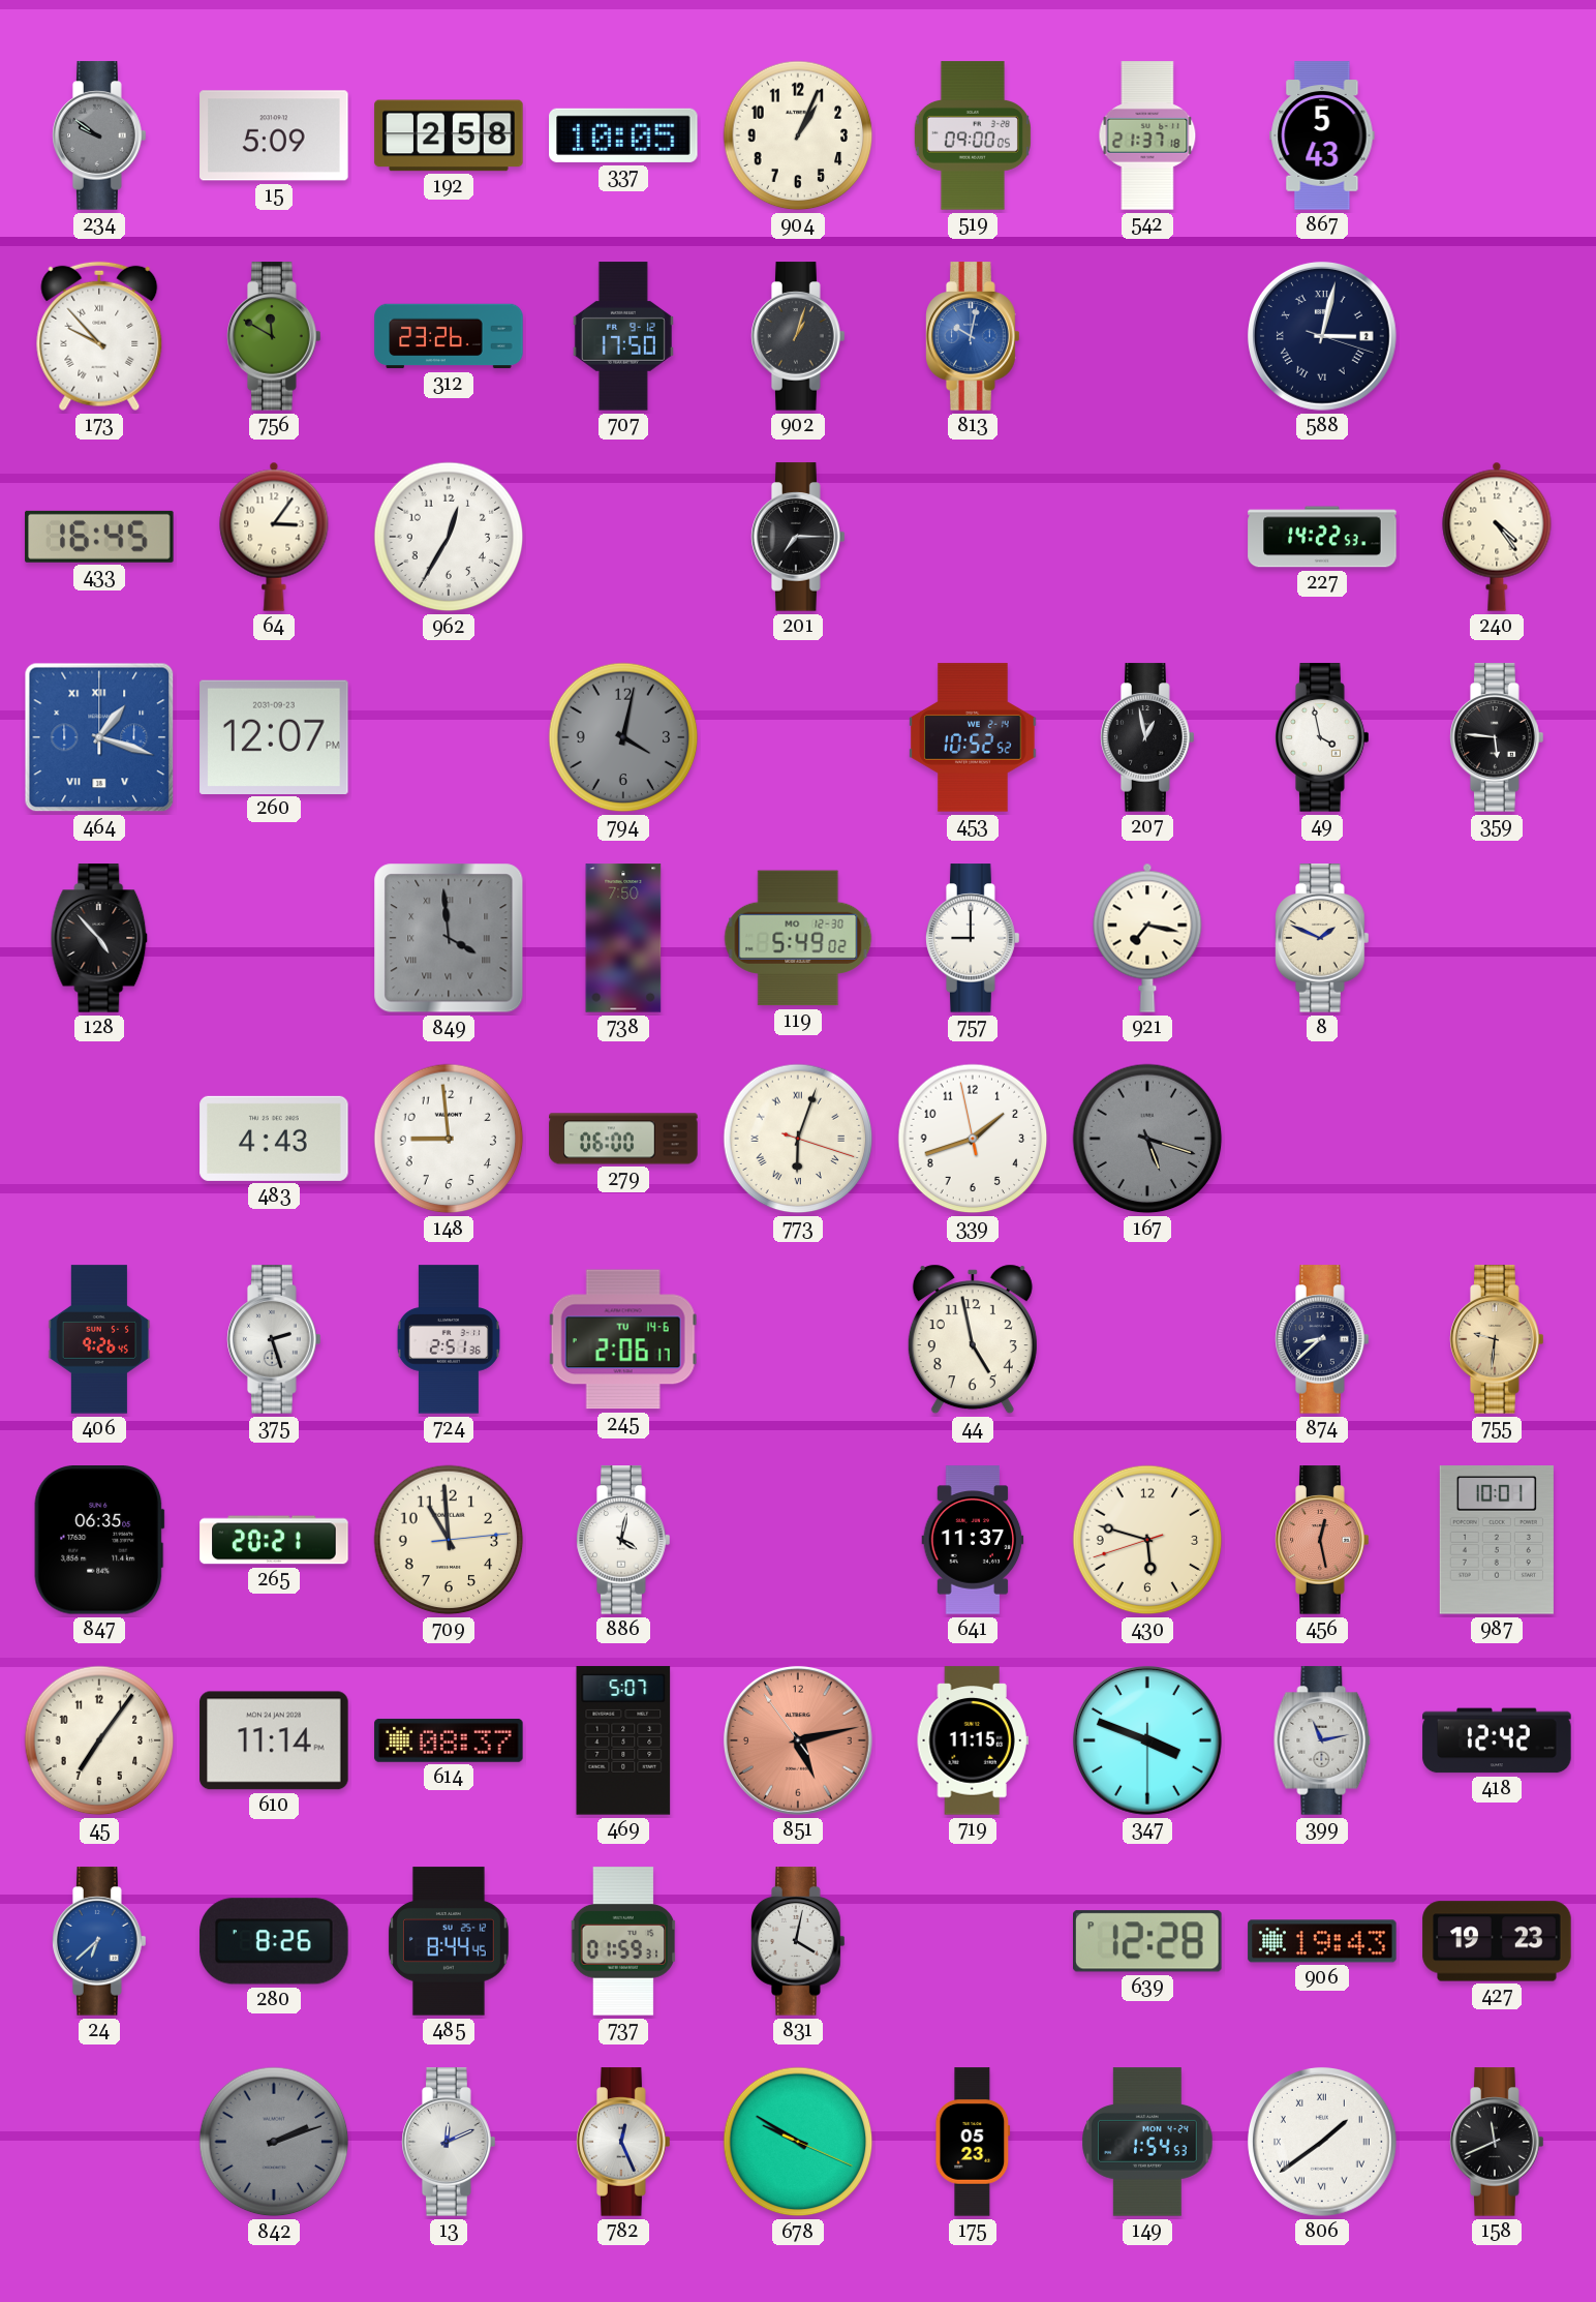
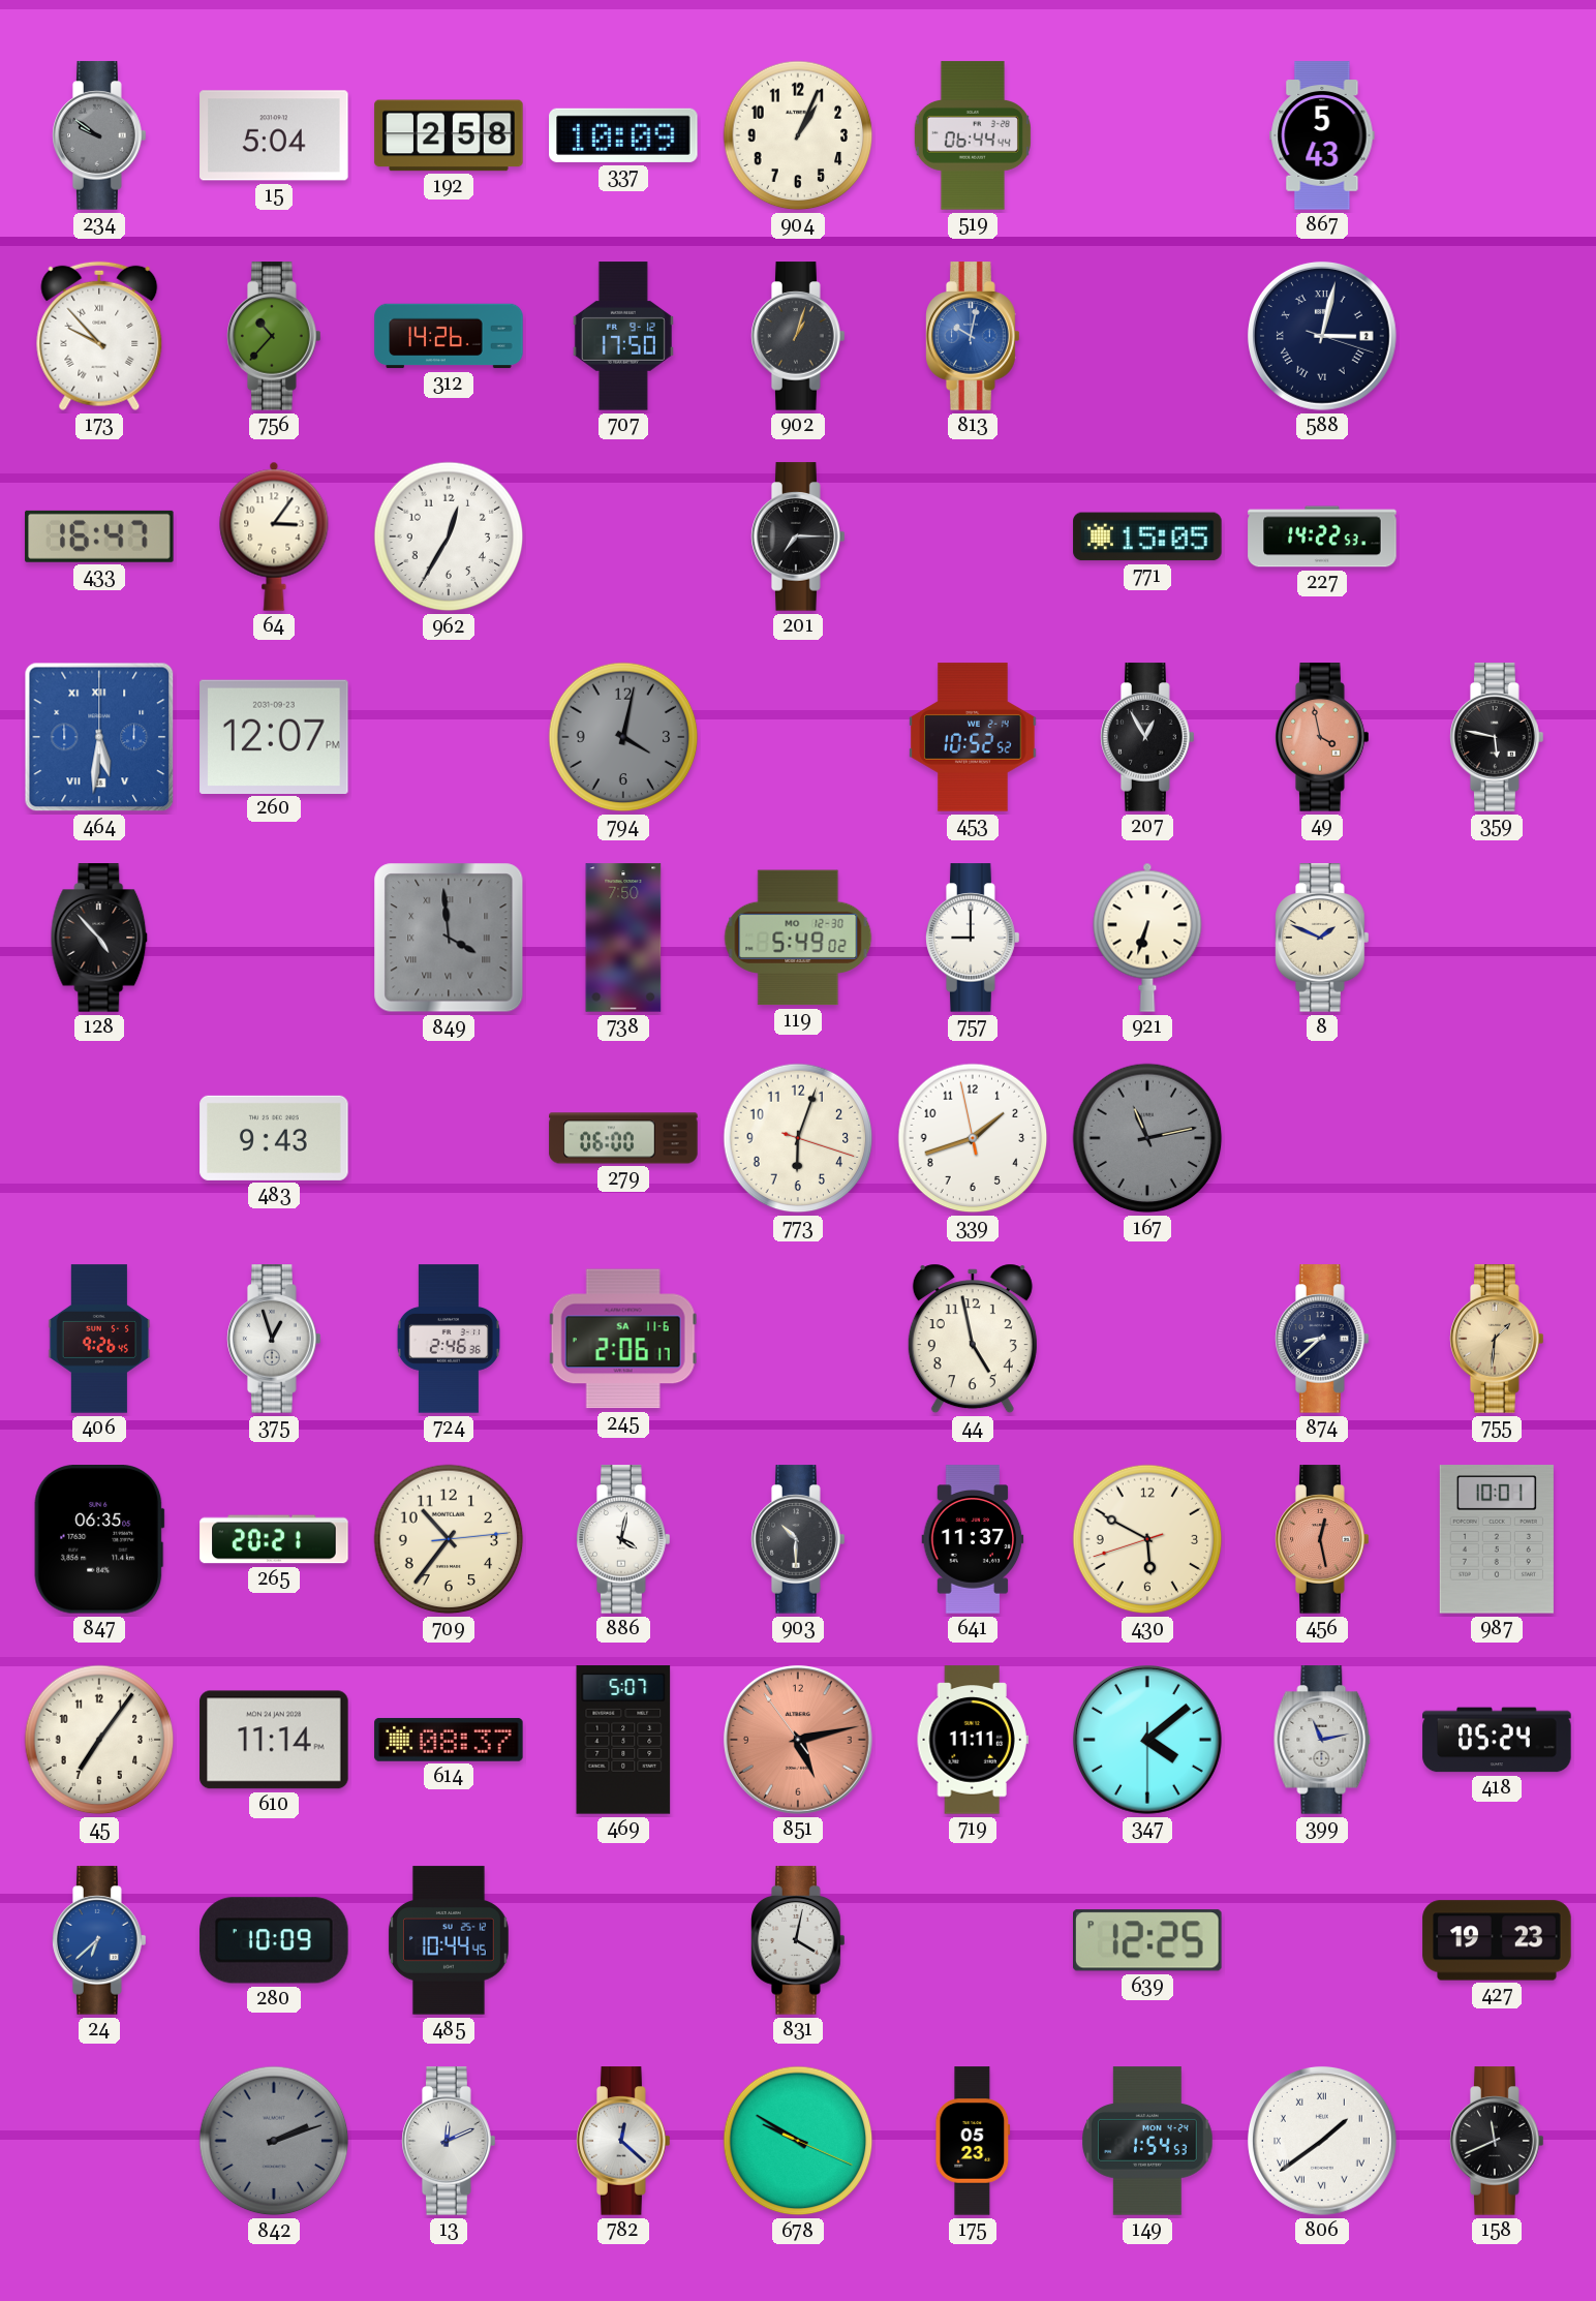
15: 5:09 -> 5:04 (274, 135)
337: 10:05 -> 10:09 (623, 135)
519: 09:00 -> 06:44 (973, 135)
542: 21:37 -> none (1147, 135)
756: 11:50 -> 10:37 (274, 336)
312: 23:26 -> 14:26 (449, 336)
433: 16:45 -> 16:47 (99, 536)
771: none -> 15:05 (1147, 536)
240: 4:24 -> none (1497, 537)
464: 1:18 -> 5:31 (99, 737)
207: 12:58 -> 12:55 (1147, 737)
49 dial: white -> salmon (1322, 737)
359: 5:46 -> 5:47 (1497, 737)
921: 7:17 -> 6:33 (1147, 938)
483: 4:43 -> 9:43 (274, 1138)
148: 8:59 -> none (449, 1139)
773 numerals: Roman -> Arabic (798, 1138)
167: 5:18 -> 11:13 (1147, 1138)
375: 2:27 -> 12:57 (274, 1339)
724: 2:51 -> 2:46 (449, 1339)
245 date: TU 14-6 -> SA 11-6 (623, 1339)
755: 9:31 -> 1:31 (1497, 1339)
709: 10:59 -> 10:36 (449, 1539)
903: none -> 10:30 (798, 1539)
430: 5:47 -> 5:49 (1147, 1539)
719: 11:15 -> 11:11 (973, 1740)
347: 3:48 -> 4:08 (1147, 1740)
418: 12:42 -> 05:24 (1497, 1740)
280: 8:26 -> 10:09 (274, 1940)
485: 8:44 -> 10:44 (449, 1940)
737: 01:59 -> none (623, 1941)
639: 12:28 -> 12:25 (1148, 1940)
906: 19:43 -> none (1322, 1941)
782: 12:26 -> 12:22 (623, 2141)
